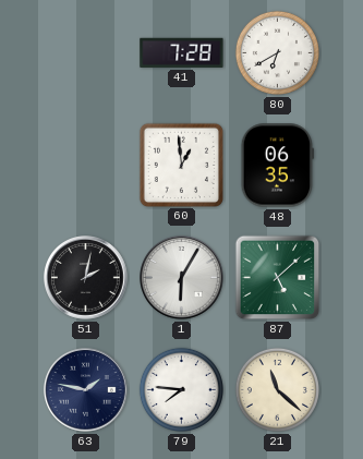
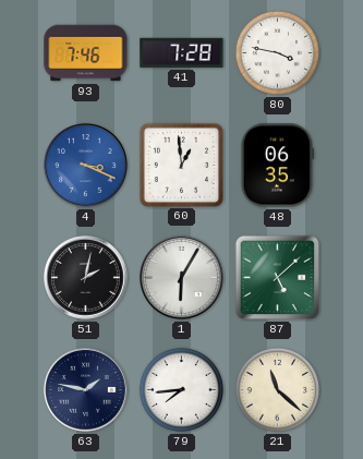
93: none -> 7:46 (86, 53)
80: 6:40 -> 3:47 (277, 52)
4: none -> 3:19 (86, 166)
79: 7:46 -> 7:44 (181, 389)
